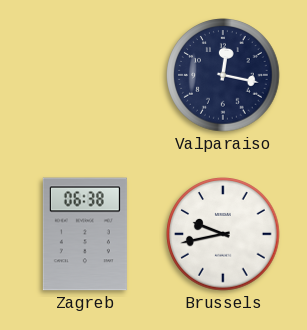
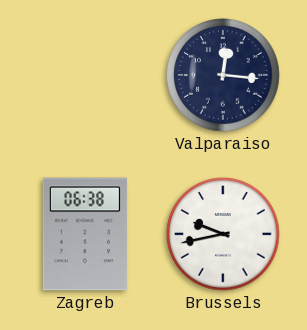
Valparaiso: 12:17 -> 12:16 (223, 75)
